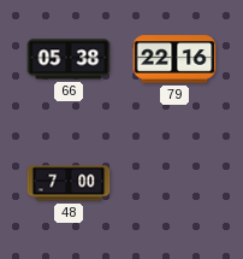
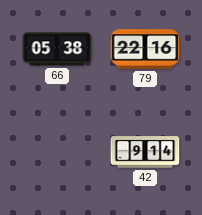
48: 7:00 -> none (69, 183)
42: none -> 9:14 (145, 152)
